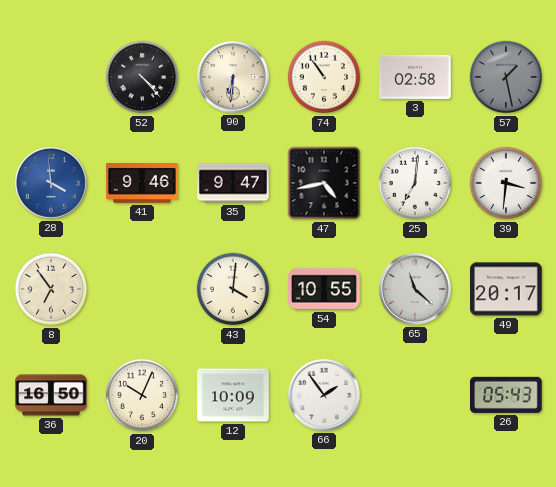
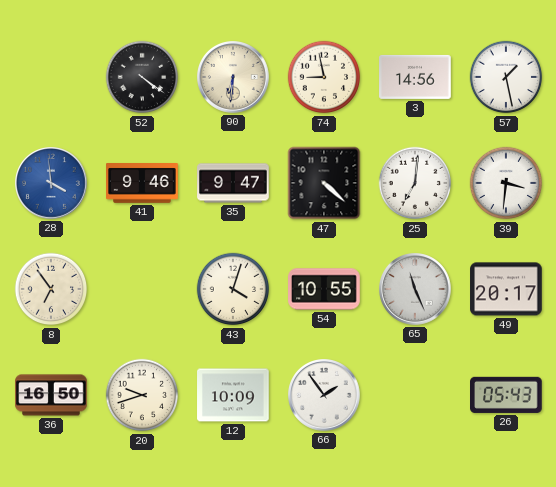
52: 4:23 -> 4:21 (142, 77)
74: 10:54 -> 8:58 (324, 77)
3: 02:58 -> 14:56 (415, 77)
57 dial: grey -> white (506, 77)
47: 4:43 -> 4:22 (324, 183)
43: 4:01 -> 4:03 (233, 289)
65: 11:22 -> 11:26 (416, 290)
20: 10:04 -> 9:42 (142, 395)
